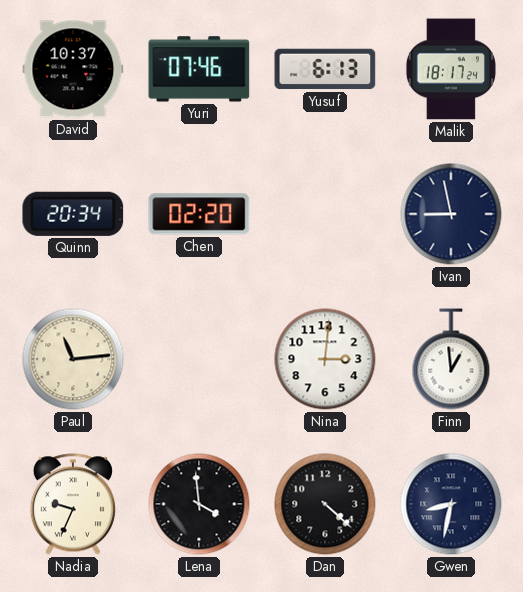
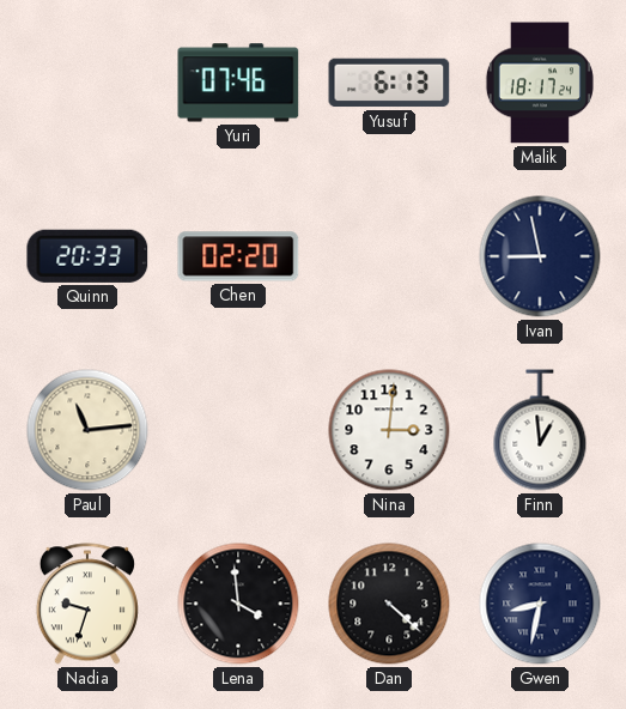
David: 10:37 -> none (73, 69)
Quinn: 20:34 -> 20:33 (87, 256)
Nadia: 9:34 -> 9:33 (87, 604)
